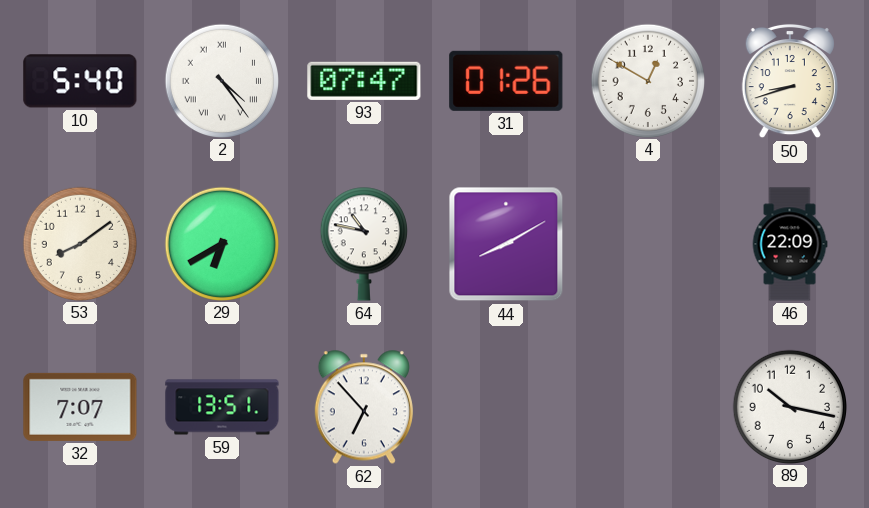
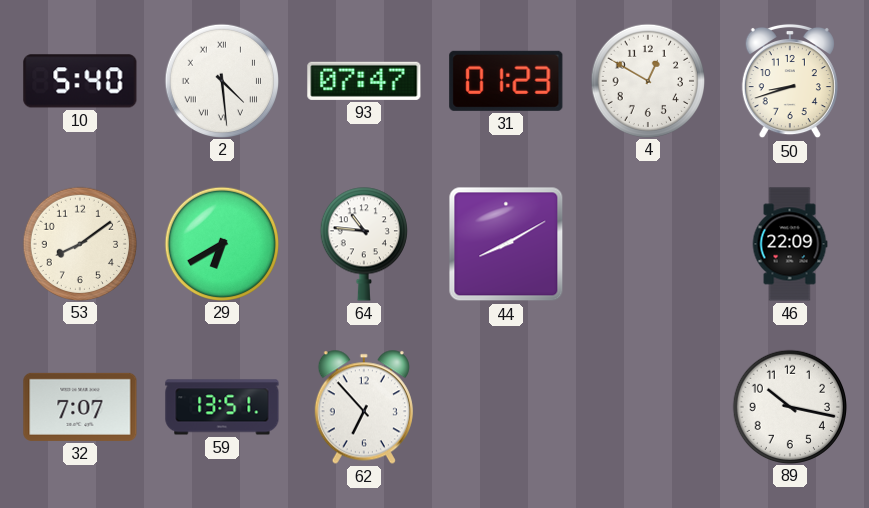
2: 4:24 -> 4:29 (221, 80)
31: 01:26 -> 01:23 (506, 81)
64: 10:47 -> 10:46 (364, 244)
